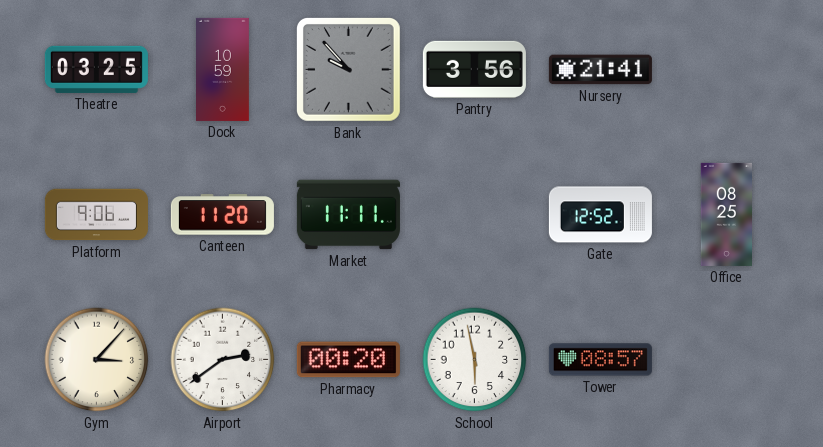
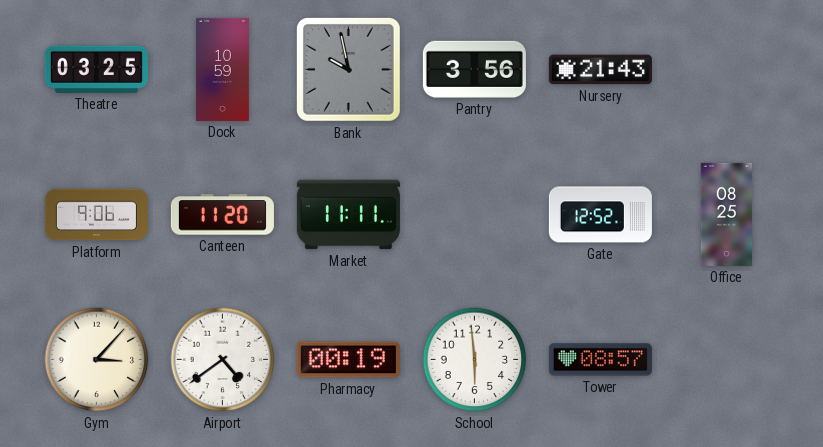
Bank: 9:53 -> 9:58 (349, 70)
Nursery: 21:41 -> 21:43 (600, 70)
Airport: 2:39 -> 4:39 (223, 360)
Pharmacy: 00:20 -> 00:19 (348, 360)
School: 5:58 -> 5:59 (475, 360)
